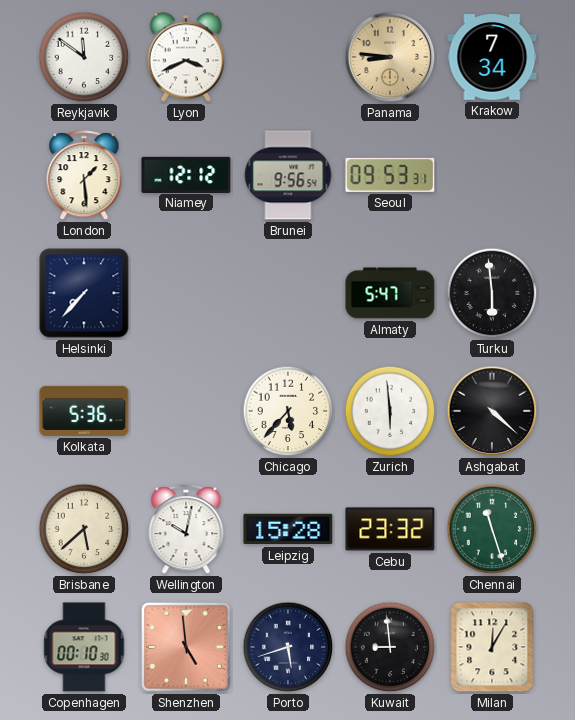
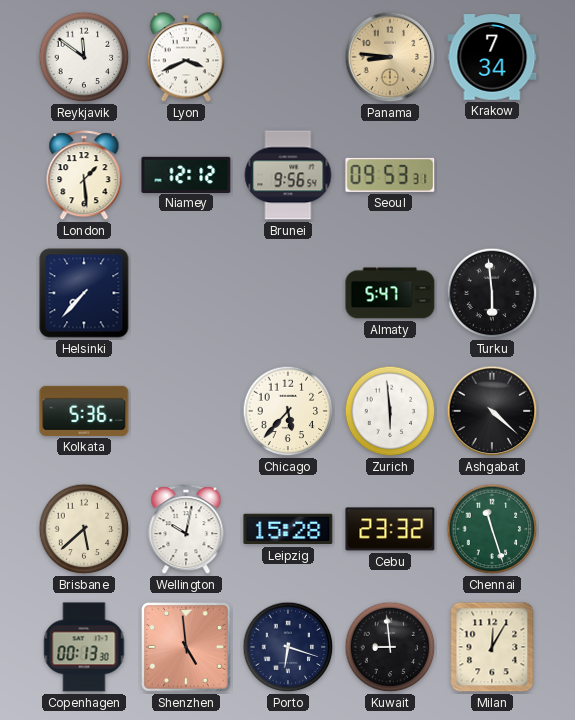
Copenhagen: 00:10 -> 00:13 (84, 647)
Porto: 5:42 -> 6:18 (288, 647)
